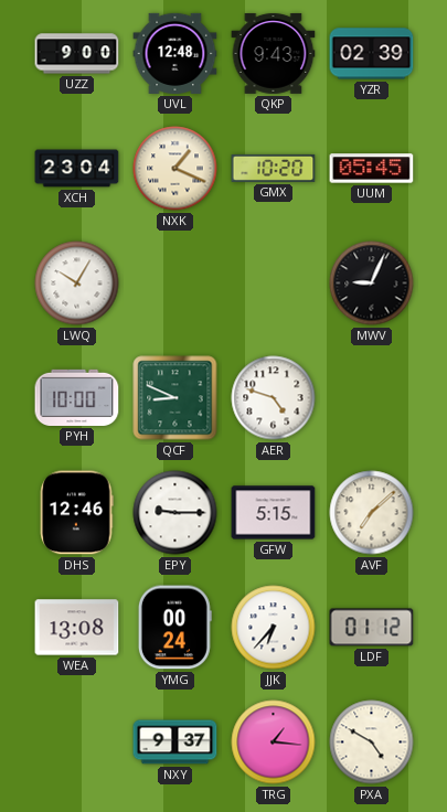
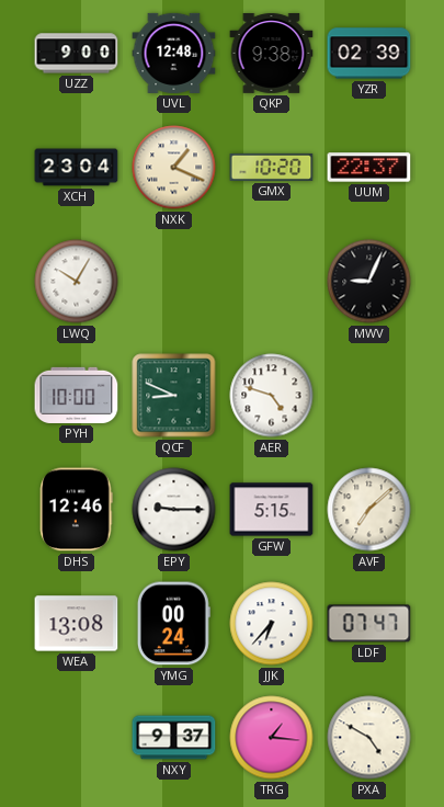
QKP: 9:43 -> 9:38 (272, 53)
UUM: 05:45 -> 22:37 (369, 168)
LDF: 01:12 -> 07:47 (369, 624)
